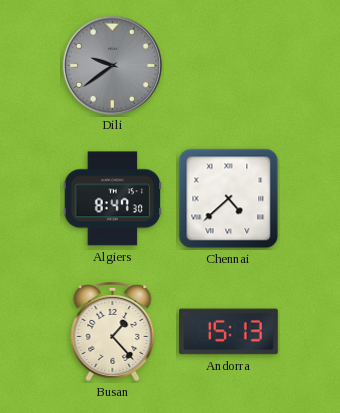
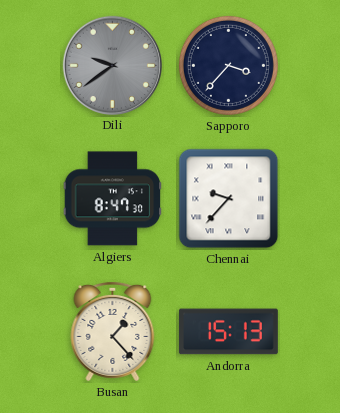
Sapporo: none -> 3:37 (228, 65)
Chennai: 4:38 -> 9:37 (229, 199)
